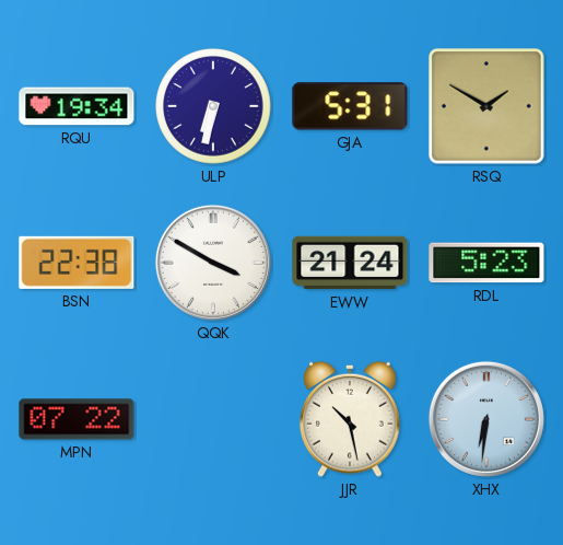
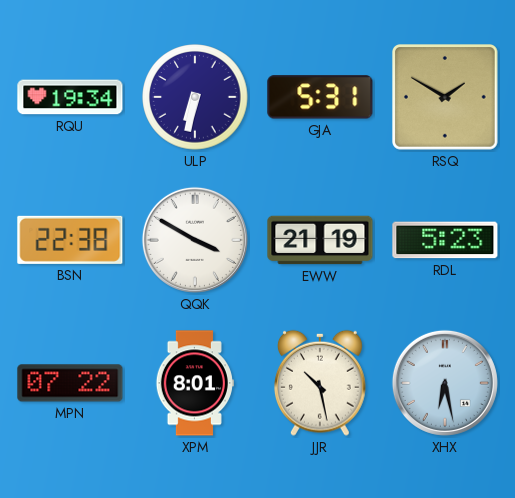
EWW: 21:24 -> 21:19 (320, 240)
XPM: none -> 8:01 (195, 383)
XHX: 6:31 -> 6:28 (445, 383)
